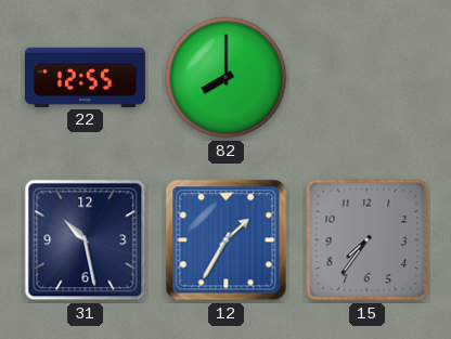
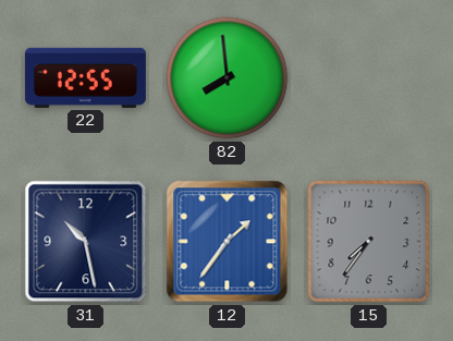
82: 8:00 -> 7:59 (228, 78)
12: 1:35 -> 1:36 (228, 242)
